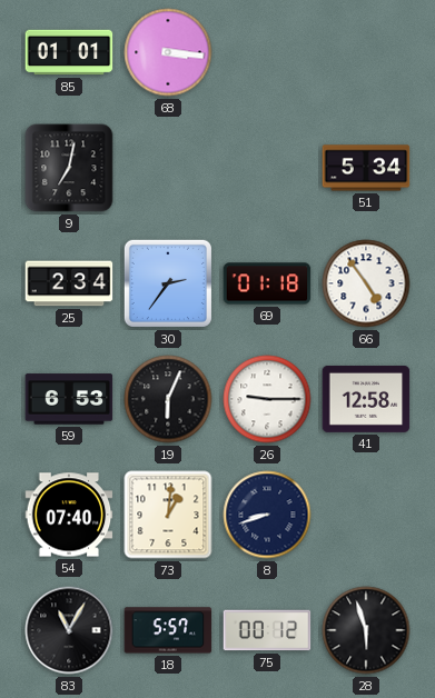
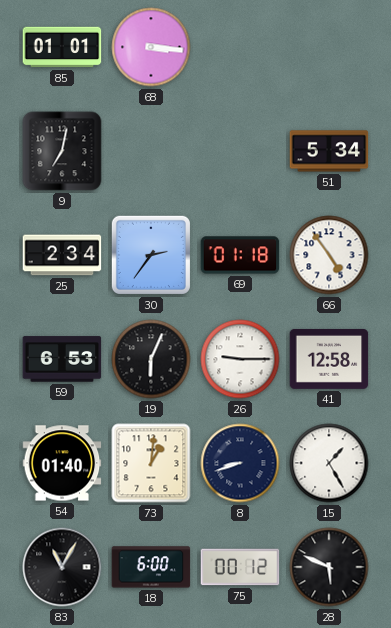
54: 07:40 -> 01:40 (62, 463)
15: none -> 1:25 (329, 463)
18: 5:57 -> 6:00 (151, 567)
28: 5:57 -> 5:49 (329, 567)
